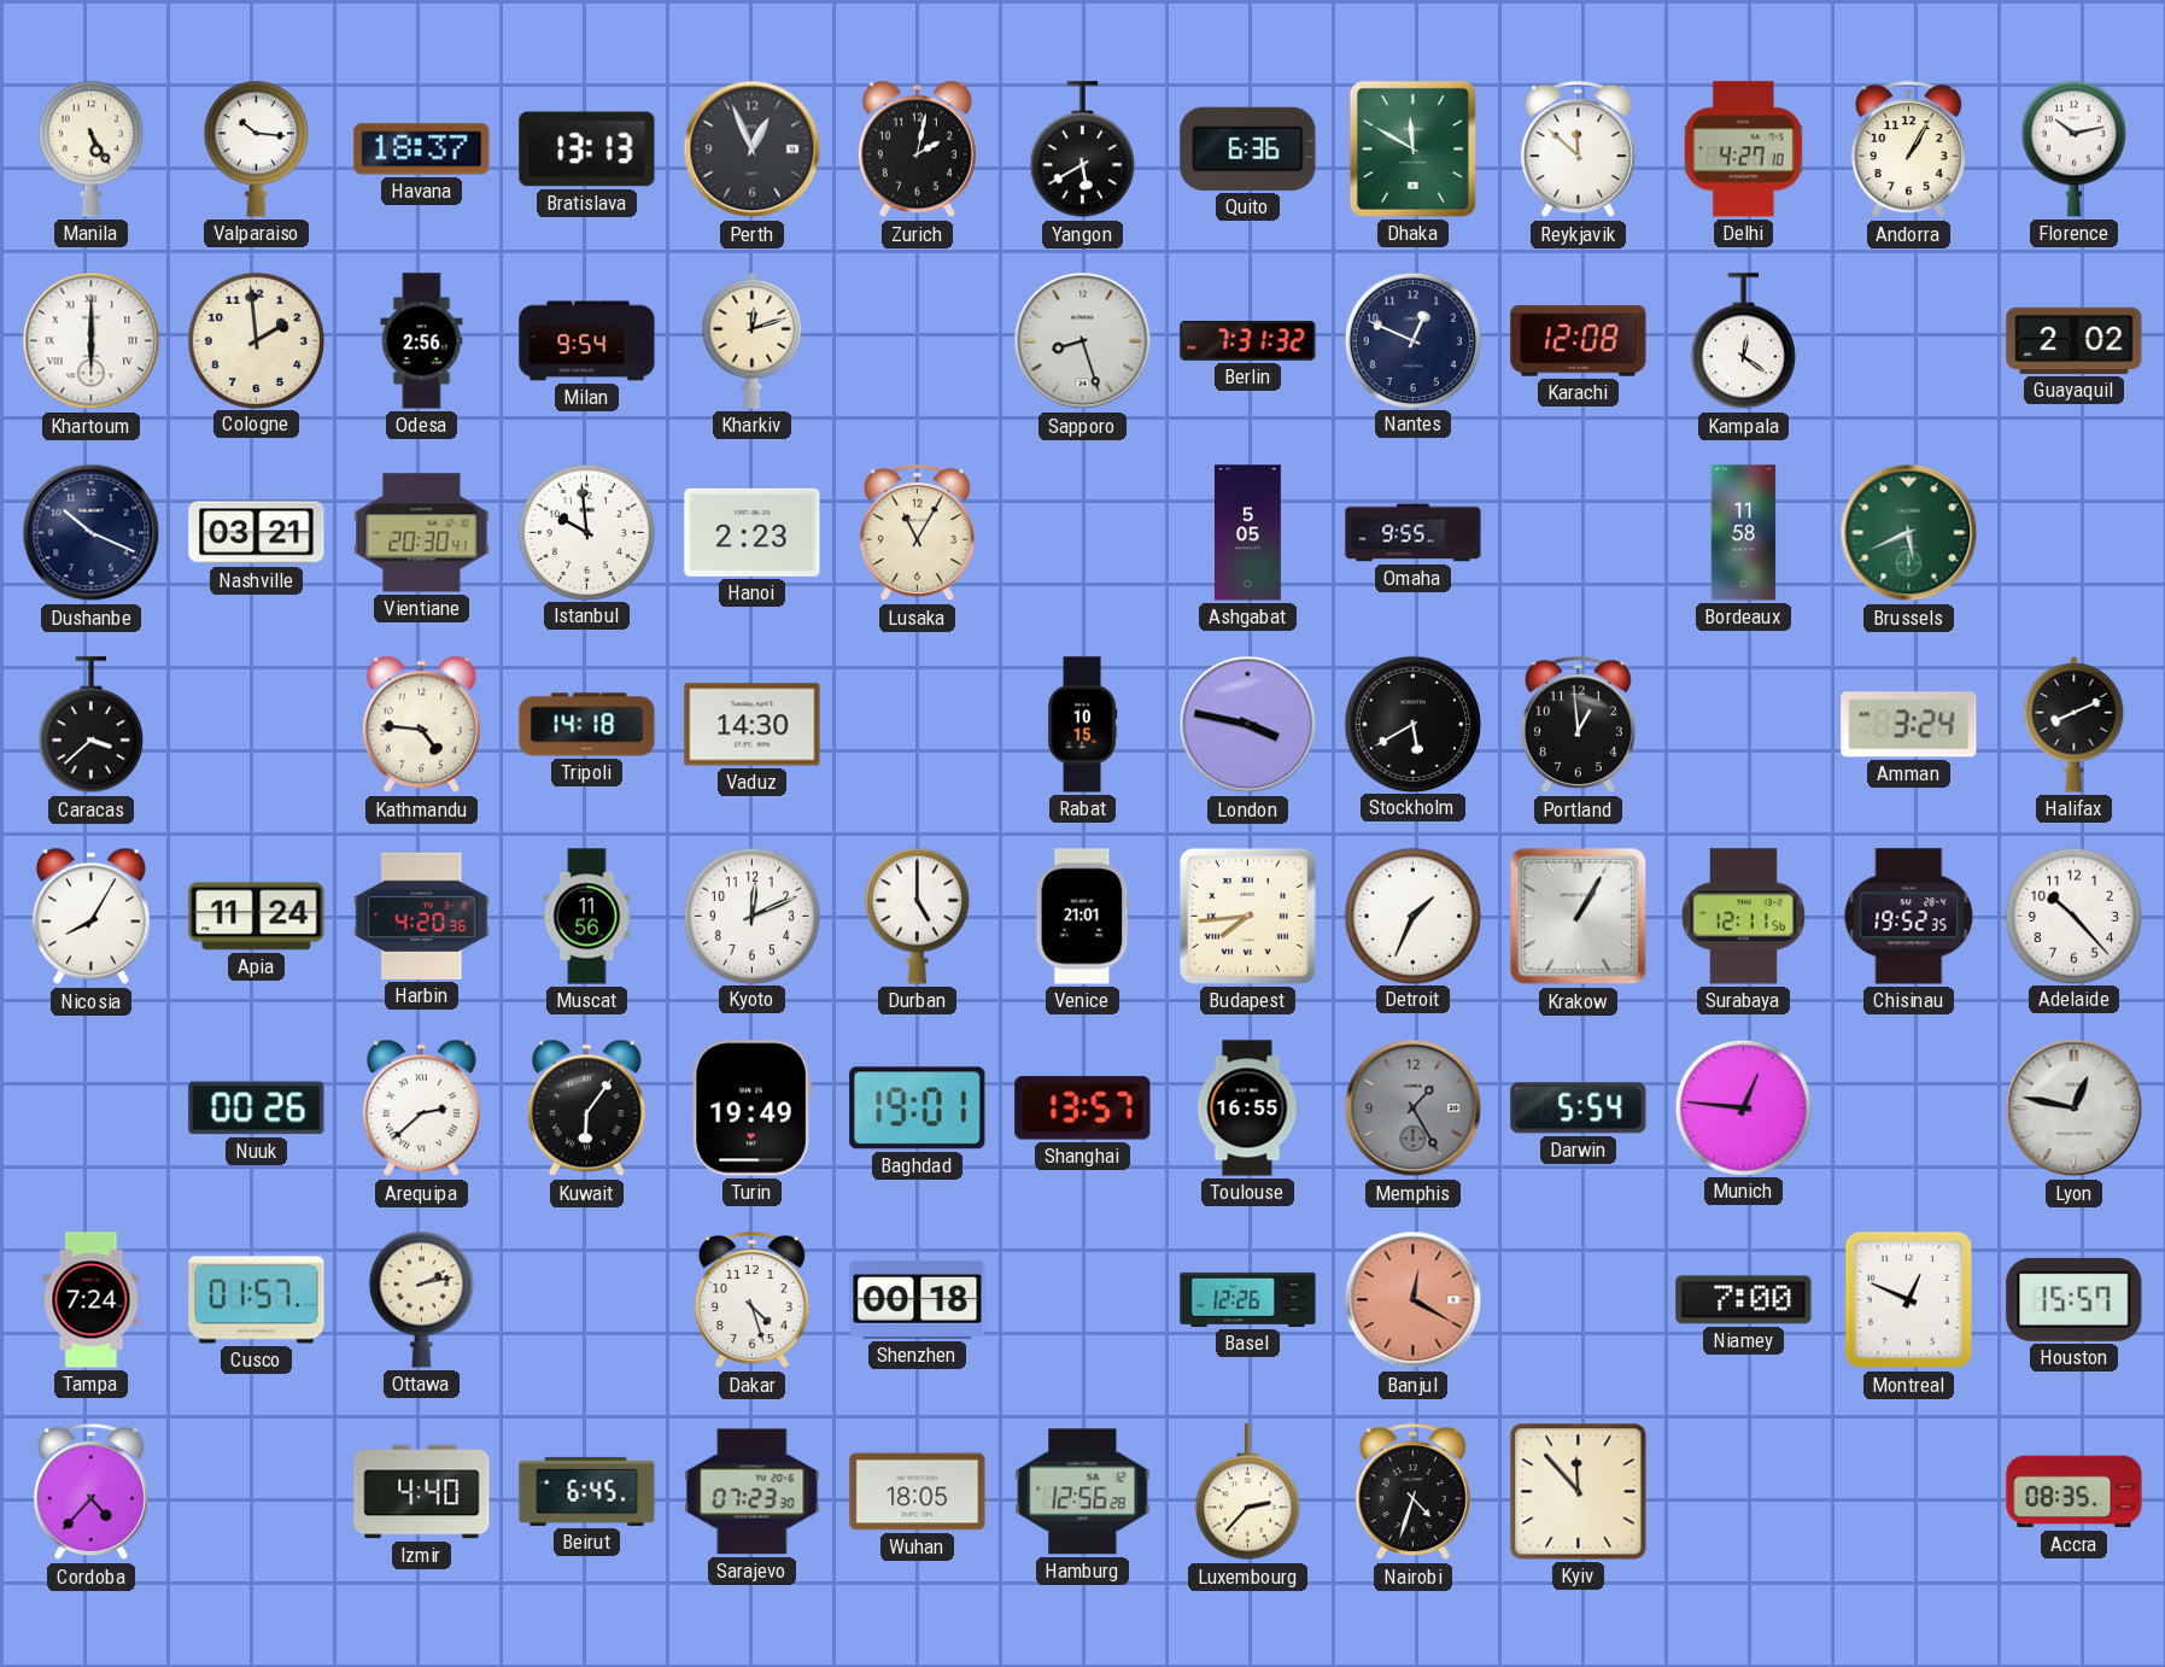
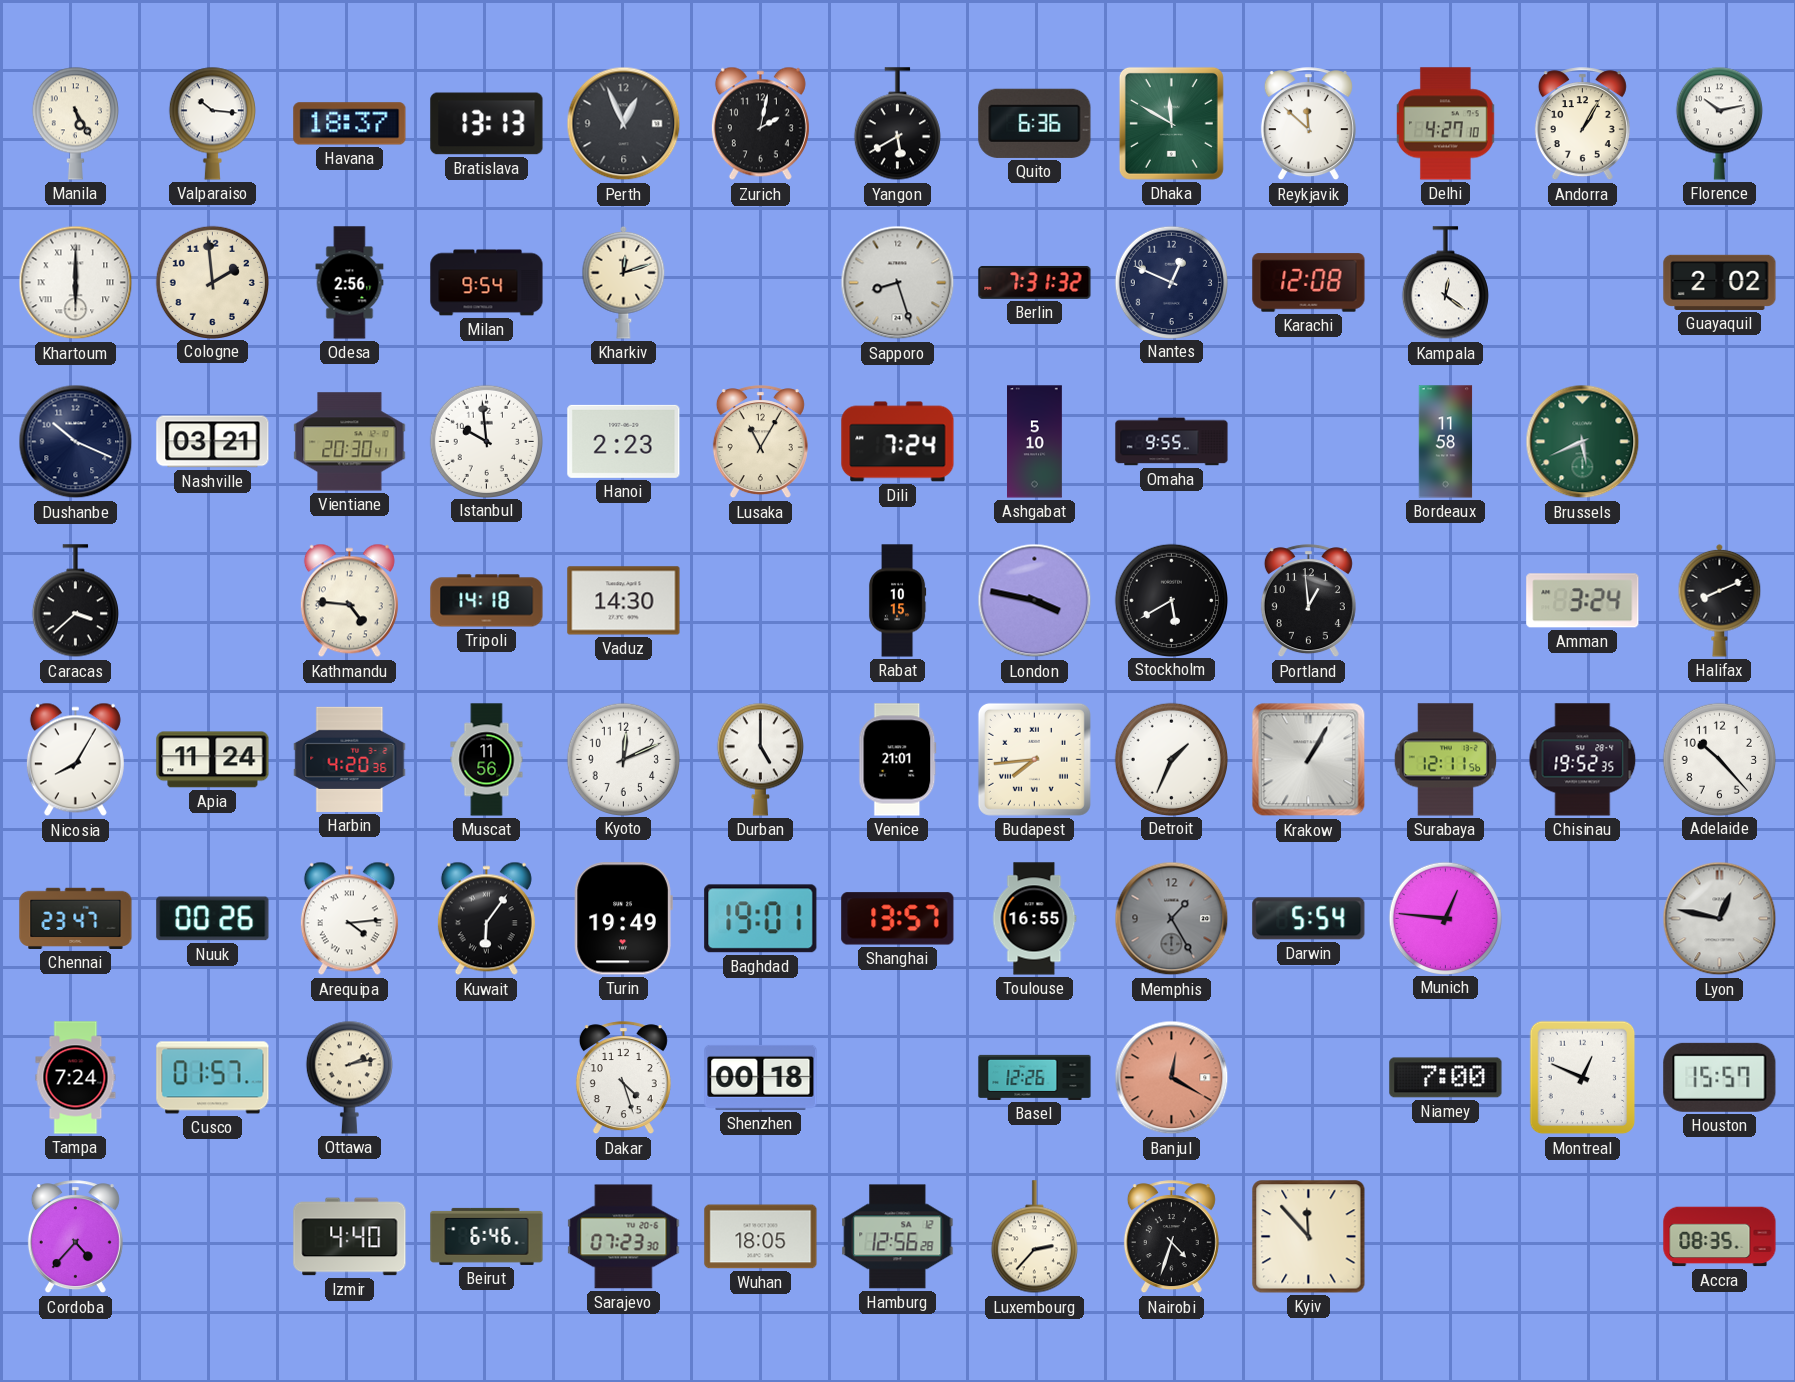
Dili: none -> 7:24 (898, 442)
Ashgabat: 5:05 -> 5:10 (1035, 442)
Chennai: none -> 23:47 (76, 918)
Arequipa: 2:38 -> 4:14 (349, 919)
Beirut: 6:45 -> 6:46 (487, 1236)
